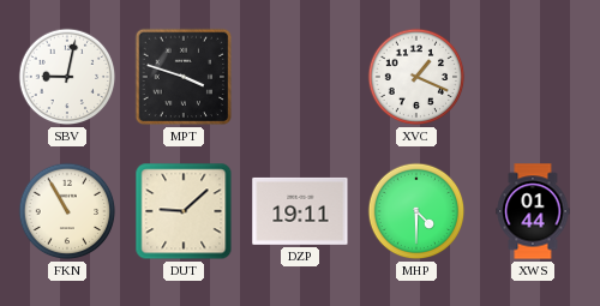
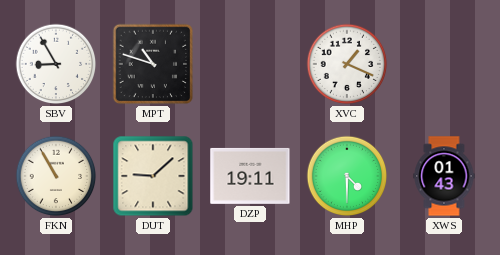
SBV: 9:02 -> 8:55 (56, 64)
MPT: 3:48 -> 10:48 (153, 64)
XWS: 01:44 -> 01:43 (444, 176)
